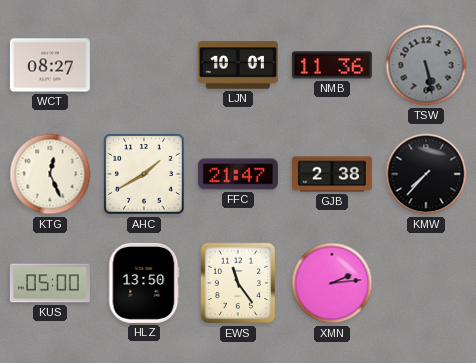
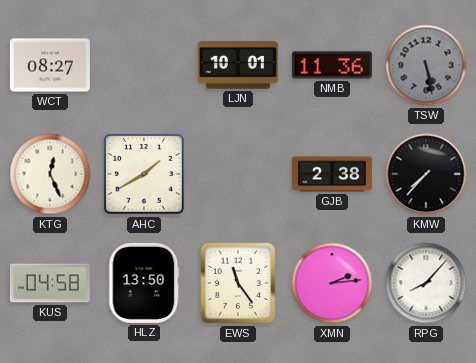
FFC: 21:47 -> none (238, 174)
KUS: 05:00 -> 04:58 (50, 283)
RPG: none -> 8:07 (426, 283)
